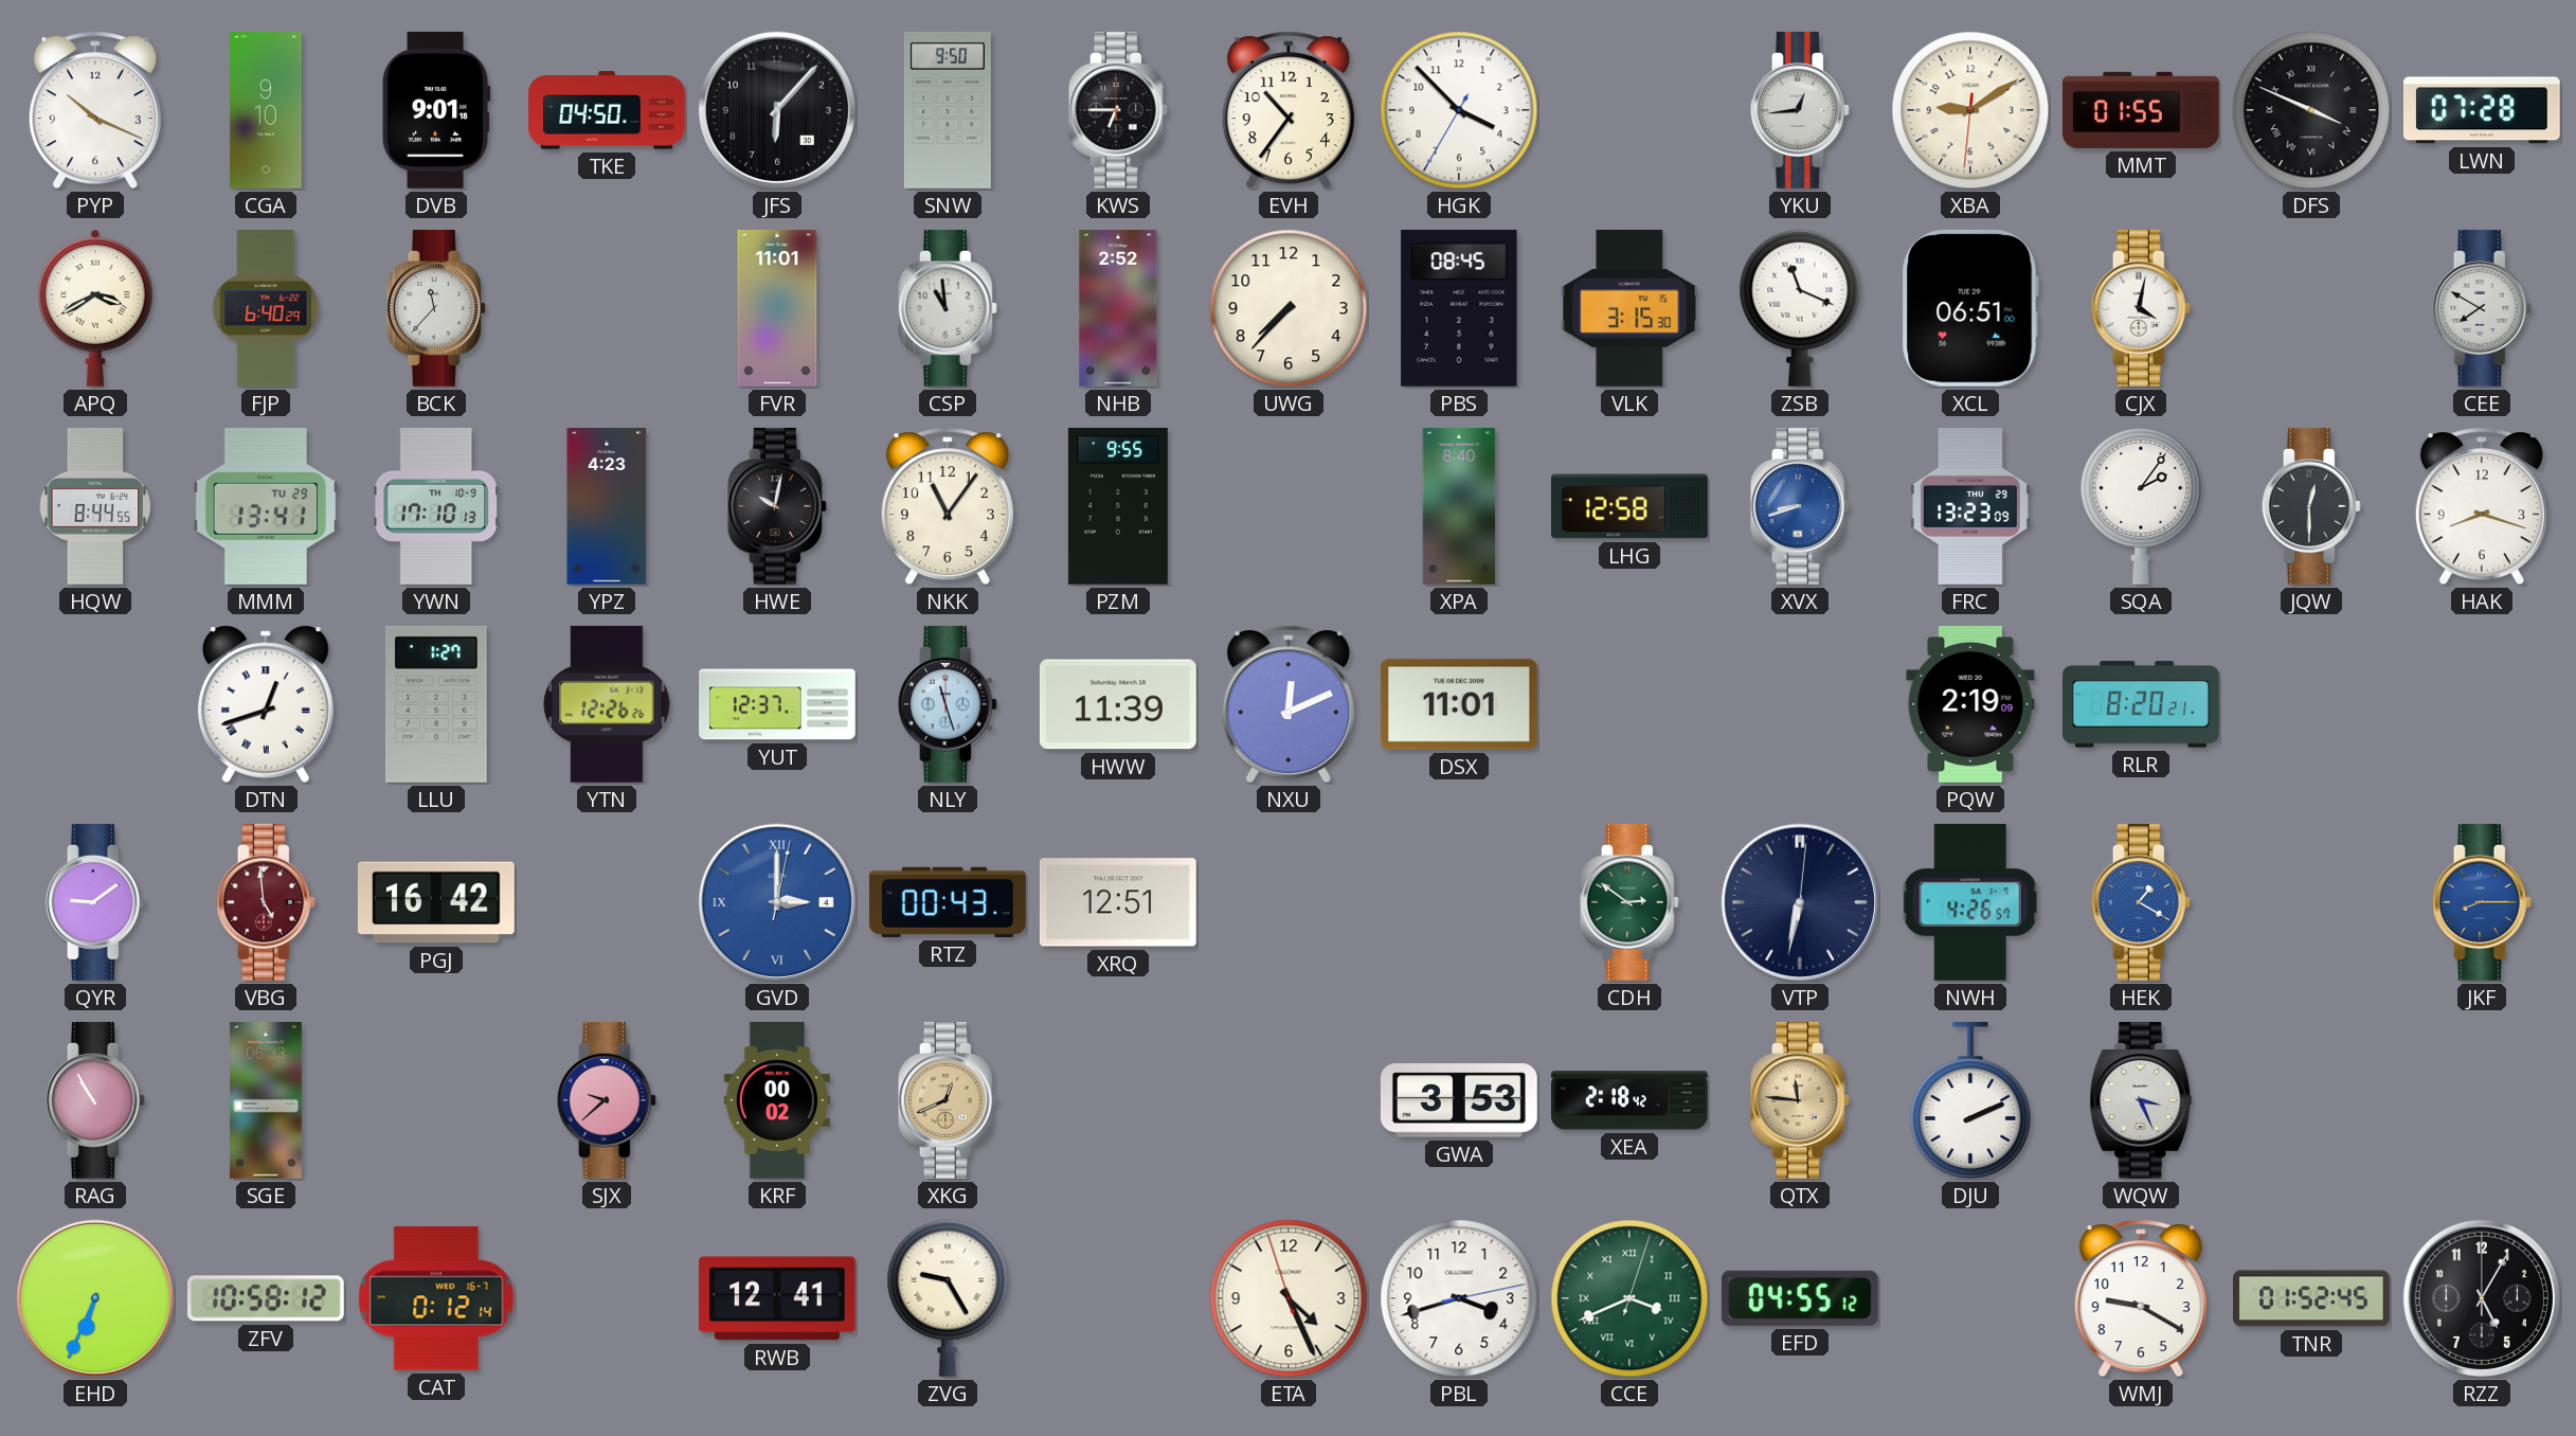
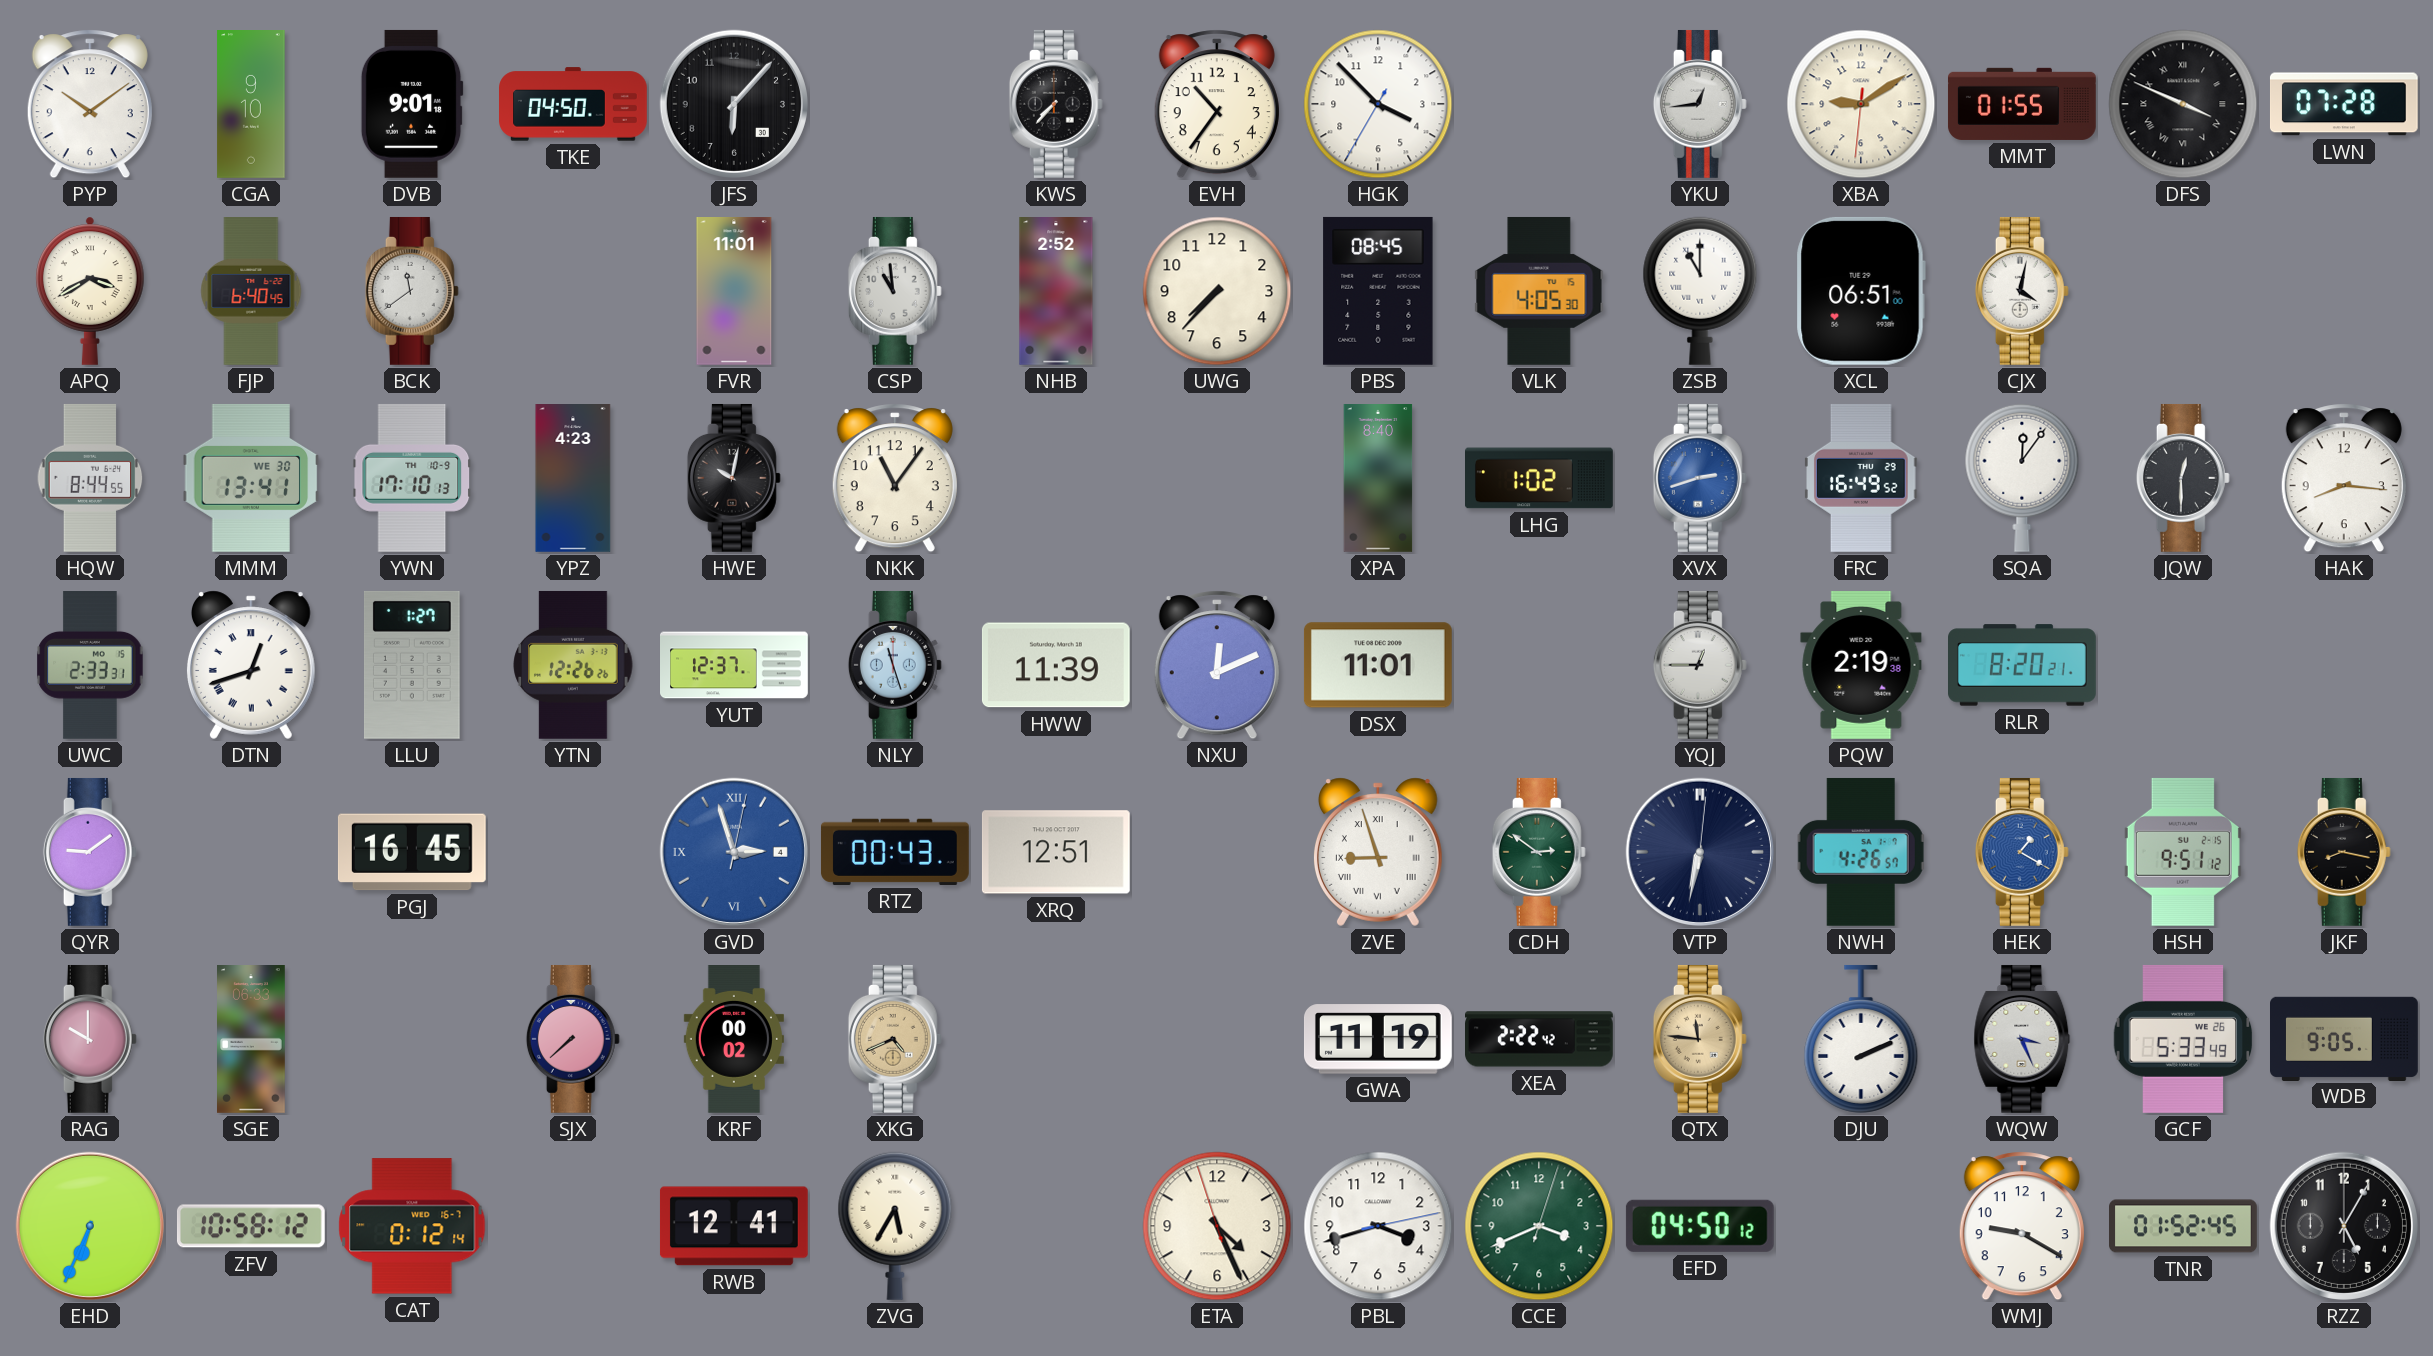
PYP: 10:19 -> 10:09 (90, 104)
SNW: 9:50 -> none (948, 110)
KWS: 6:45 -> 7:37 (1056, 104)
FJP: 6:40:29 -> 6:40:45 (251, 292)
BCK: 11:37 -> 11:39 (412, 291)
VLK: 3:15 -> 4:05 (1539, 291)
ZSB: 11:19 -> 11:00 (1700, 291)
CEE: 7:50 -> none (2482, 308)
MMM date: TU 29 -> WE 30 (251, 478)
PZM: 9:55 -> none (1118, 506)
LHG: 12:58 -> 1:02 (1540, 478)
XVX: 8:42 -> 2:42 (1700, 478)
FRC: 13:23 -> 16:49 (1862, 478)
SQA: 2:06 -> 12:06 (2022, 478)
HAK: 8:18 -> 8:16 (2344, 478)
UWC: none -> 2:33 (90, 666)
YQJ: none -> 12:45 (1700, 665)
PQW: 2:19:09 -> 2:19:38 (1861, 665)
VBG: 4:59 -> none (266, 902)
PGJ: 16:42 -> 16:45 (412, 852)
GVD: 3:00 -> 2:57 (734, 852)
ZVE: none -> 8:57 (1378, 852)
HSH: none -> 9:51 (2183, 852)
JKF: 8:15 -> 8:17 (2344, 852)
JKF dial: blue -> black (2344, 852)
RAG: 10:55 -> 10:00 (90, 1039)
SJX: 9:38 -> 7:38 (573, 1039)
XKG: 12:41 -> 4:41 (895, 1039)
GWA: 3:53 -> 11:19 (1378, 1039)
XEA: 2:18 -> 2:22 (1540, 1039)
GCF: none -> 5:33 (2183, 1039)
WDB: none -> 9:05 (2345, 1038)
ZVG: 9:25 -> 5:35 (895, 1226)
CCE numerals: Roman -> Arabic (1539, 1226)
EFD: 04:55 -> 04:50 (1700, 1226)
